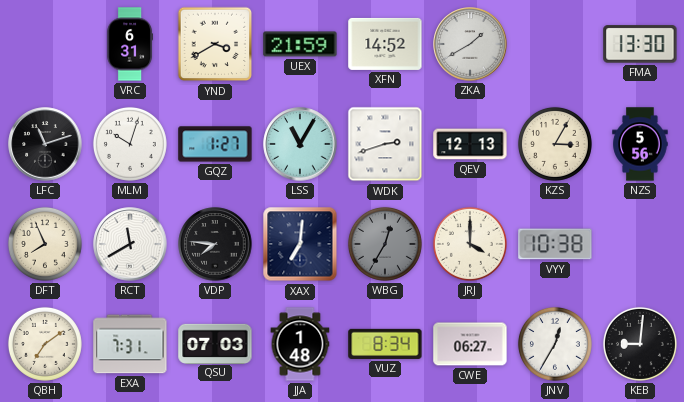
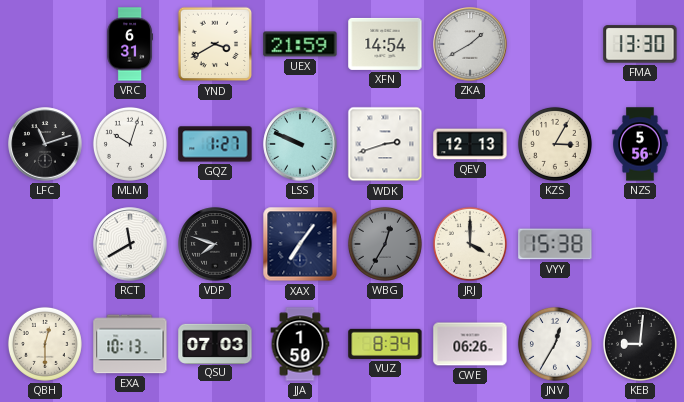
XFN: 14:52 -> 14:54 (385, 44)
LSS: 11:05 -> 9:49 (300, 144)
DFT: 7:56 -> none (45, 244)
VDP: 7:46 -> 7:48 (215, 244)
XAX: 7:01 -> 7:06 (300, 244)
VYY: 10:38 -> 15:38 (555, 244)
QBH: 7:09 -> 12:30 (45, 344)
EXA: 7:31 -> 10:13 (130, 344)
JJA: 1:48 -> 1:50 (300, 344)
CWE: 06:27 -> 06:26 (470, 344)
